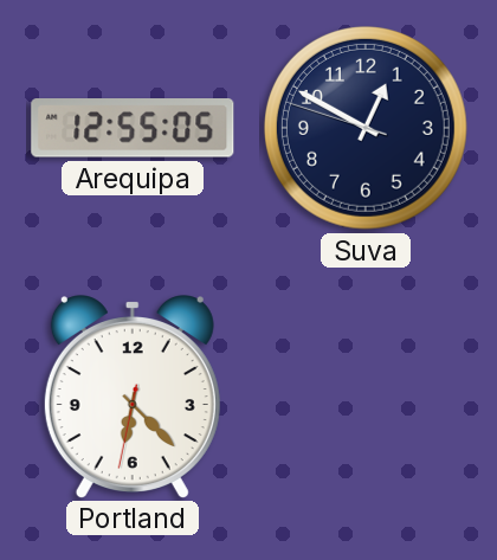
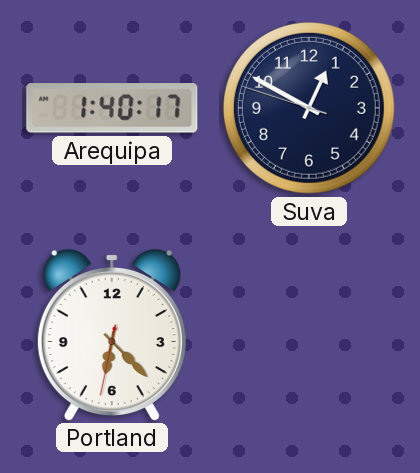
Arequipa: 12:55 -> 1:40 (112, 108)
